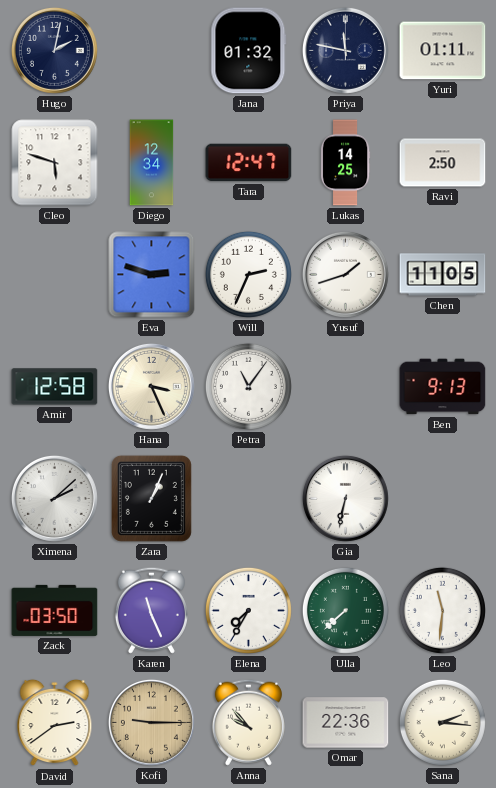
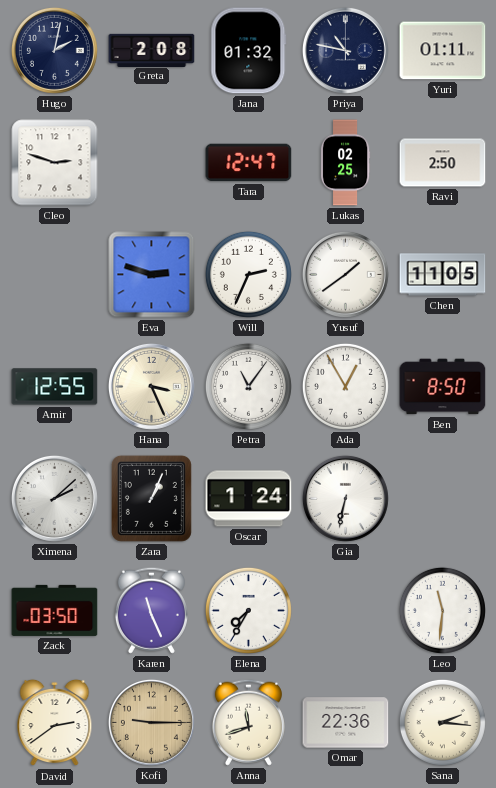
Greta: none -> 2:08 (152, 50)
Priya: 11:47 -> 10:47 (345, 50)
Cleo: 5:48 -> 2:48 (55, 163)
Diego: 12:34 -> none (152, 163)
Lukas: 14:25 -> 02:25 (345, 163)
Yusuf: 1:42 -> 1:39 (345, 274)
Amir: 12:58 -> 12:55 (55, 387)
Ada: none -> 12:55 (345, 386)
Ben: 9:13 -> 8:50 (443, 387)
Oscar: none -> 1:24 (249, 499)
Ulla: 7:38 -> none (345, 610)
Anna: 9:53 -> 11:42 (248, 722)
